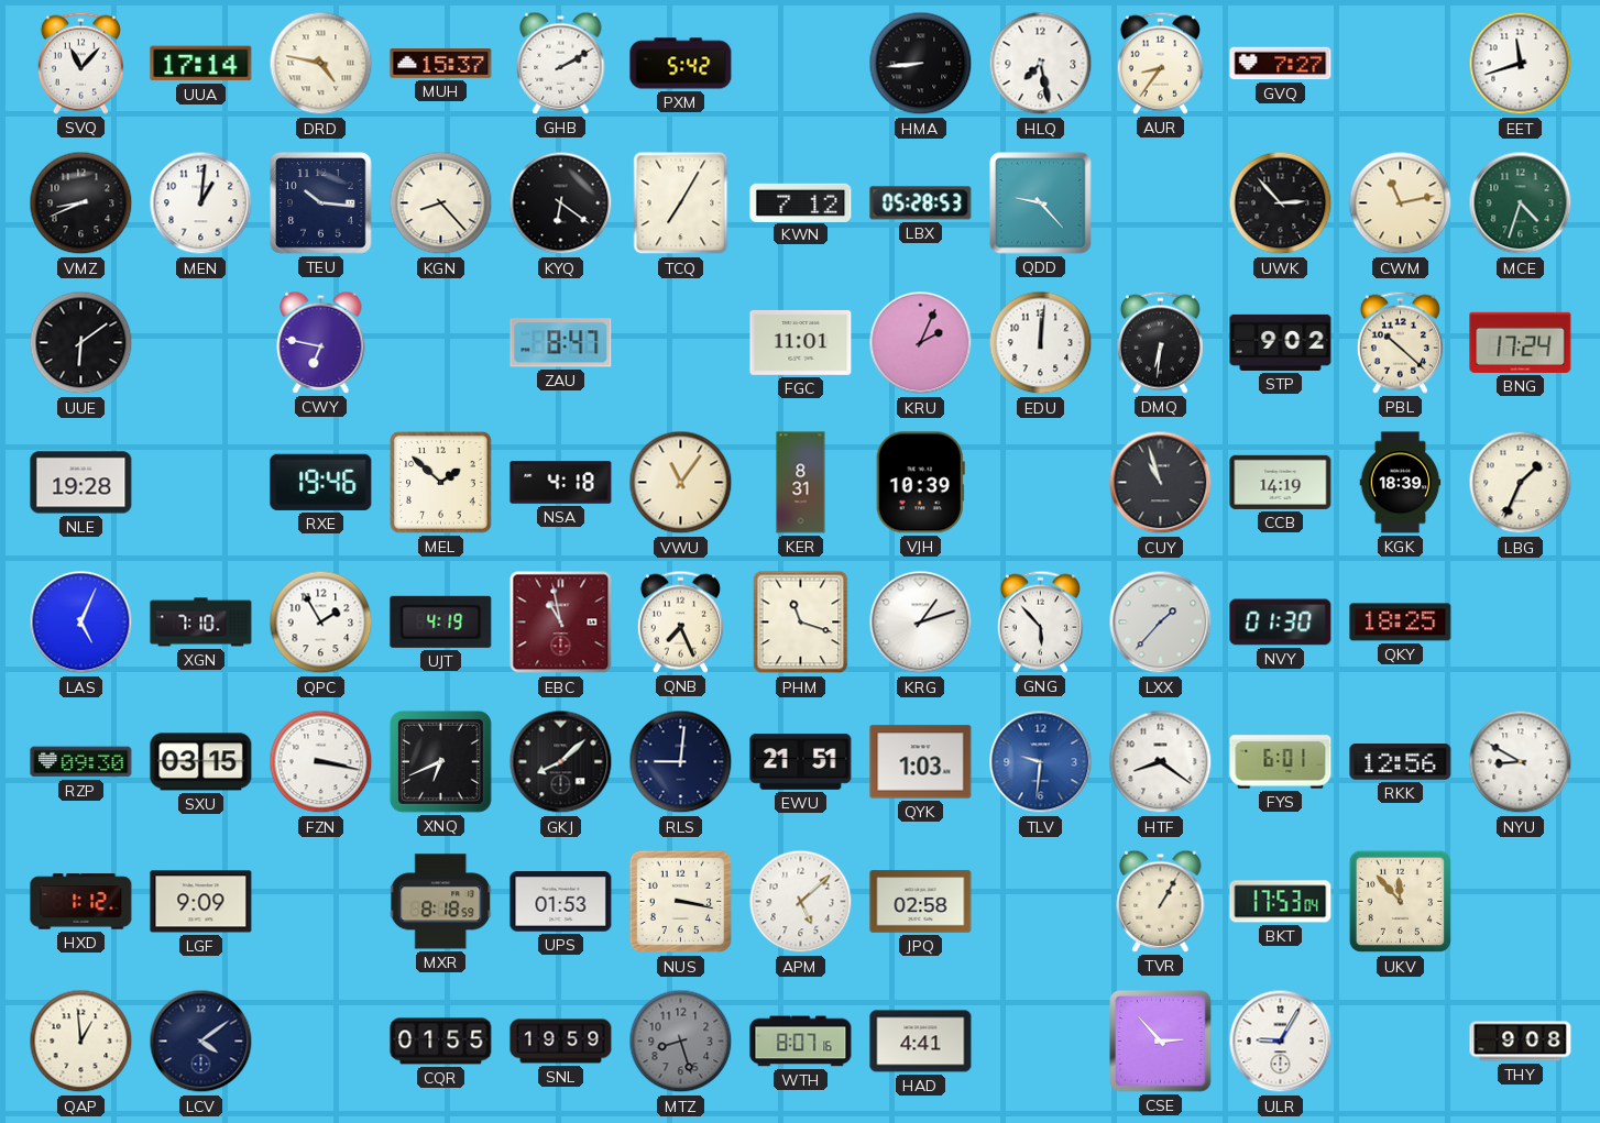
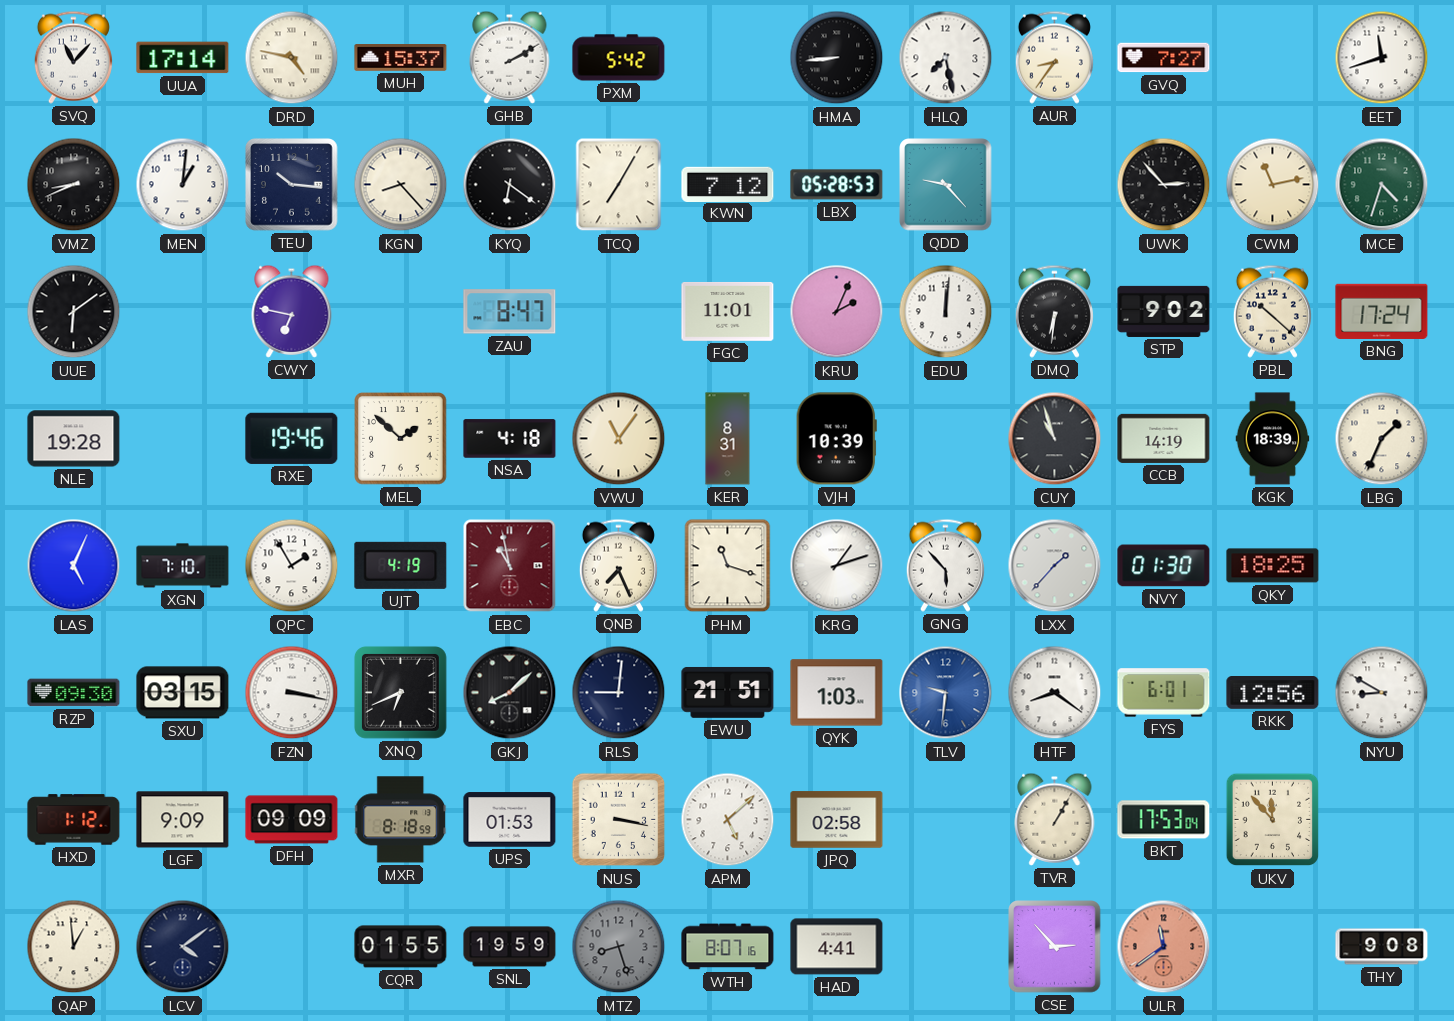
DFH: none -> 09:09 (292, 820)
ULR: 9:05 -> 11:39 (1164, 947)
ULR dial: white -> salmon (1164, 947)
